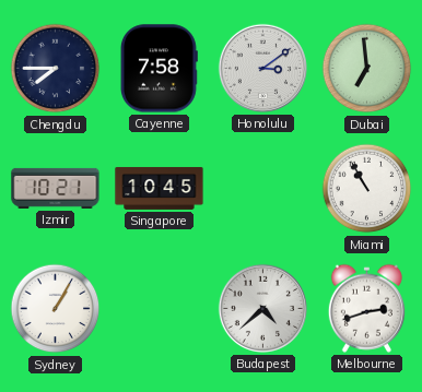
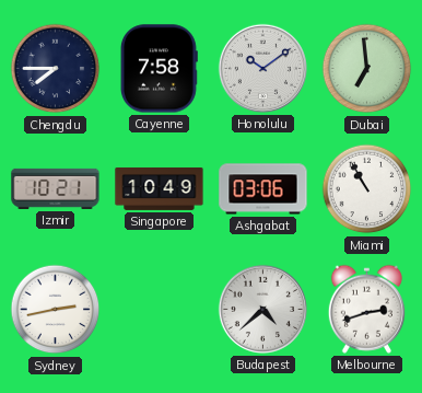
Honolulu: 3:09 -> 10:09 (262, 68)
Singapore: 10:45 -> 10:49 (160, 188)
Ashgabat: none -> 03:06 (263, 189)
Sydney: 1:05 -> 2:43 (56, 310)
